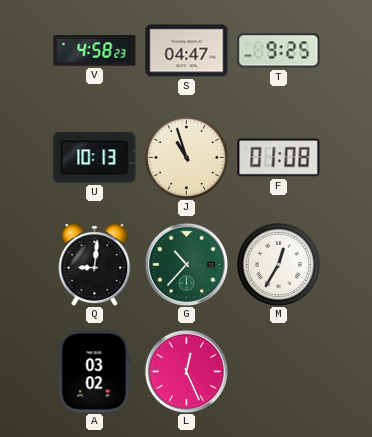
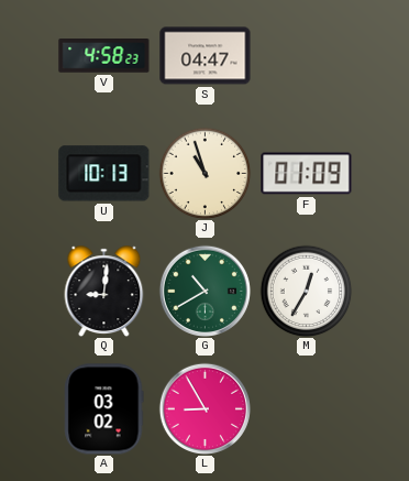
T: 9:25 -> none (279, 51)
F: 01:08 -> 01:09 (307, 174)
G: 10:37 -> 10:40 (204, 291)
L: 12:26 -> 8:55 (204, 408)
